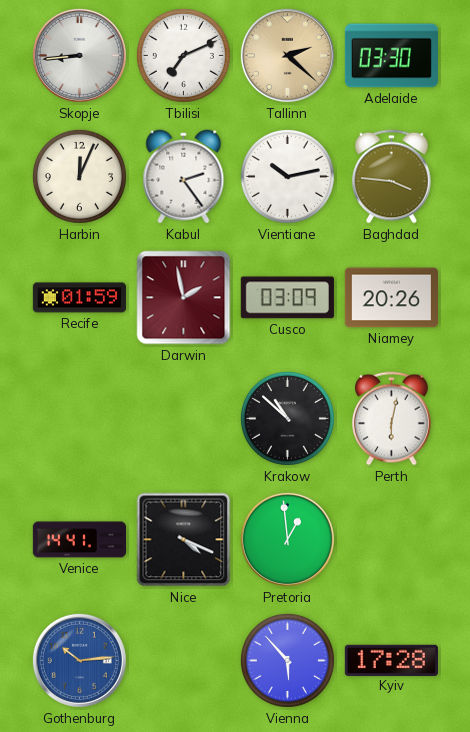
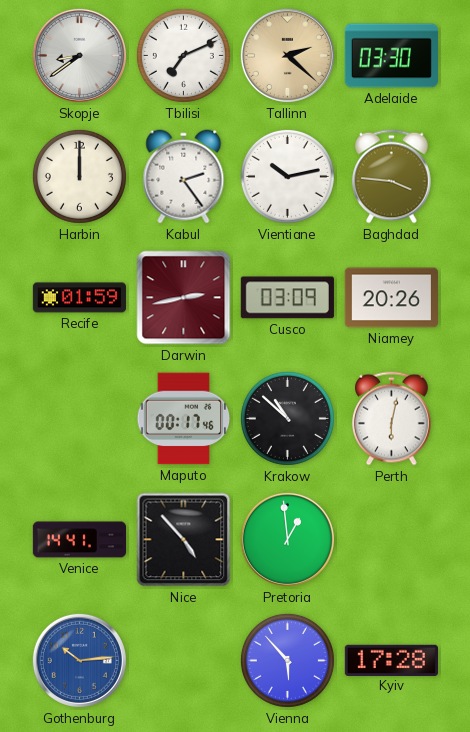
Skopje: 8:44 -> 8:39 (79, 55)
Harbin: 12:04 -> 12:00 (79, 176)
Darwin: 1:58 -> 2:43 (184, 298)
Maputo: none -> 00:17 (184, 419)
Nice: 4:19 -> 4:53 (184, 540)
